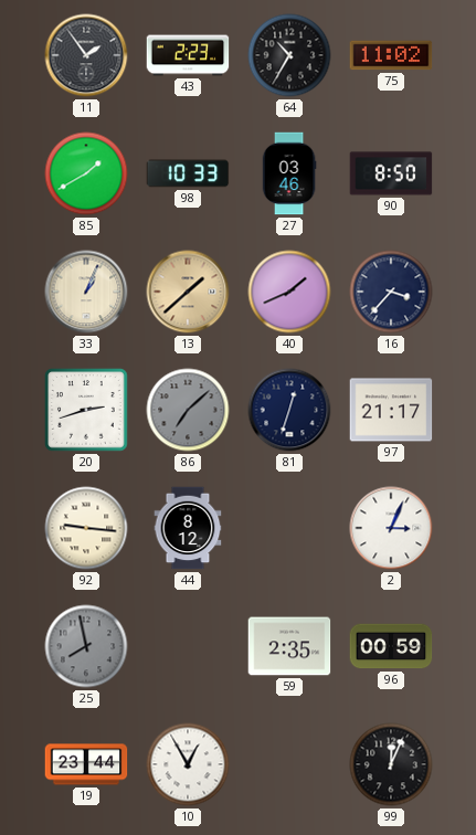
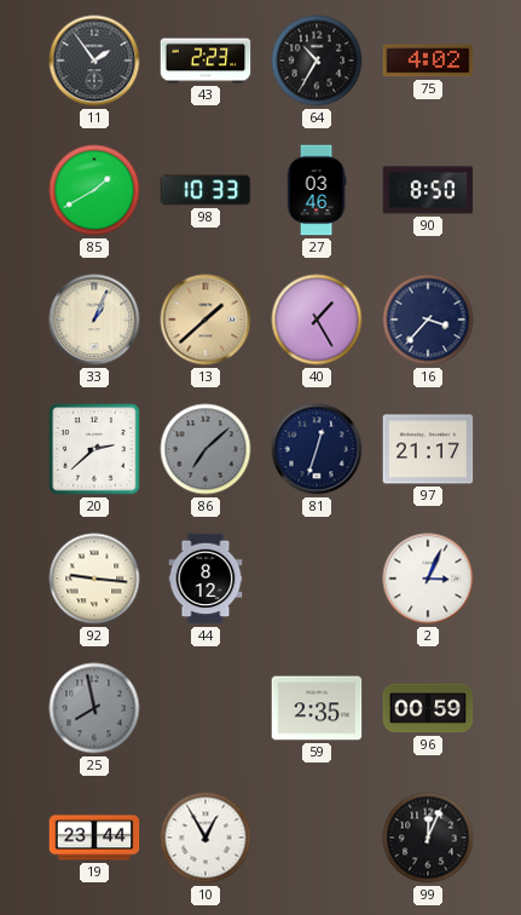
75: 11:02 -> 4:02 (428, 61)
40: 1:41 -> 1:25 (317, 320)
20: 2:42 -> 2:38 (94, 449)
